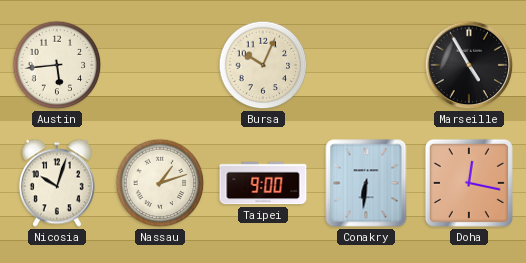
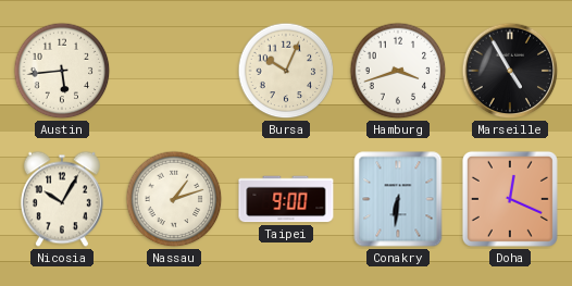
Hamburg: none -> 3:42 (398, 71)
Nicosia: 10:03 -> 10:05 (62, 199)
Doha: 12:17 -> 12:19 (510, 199)
